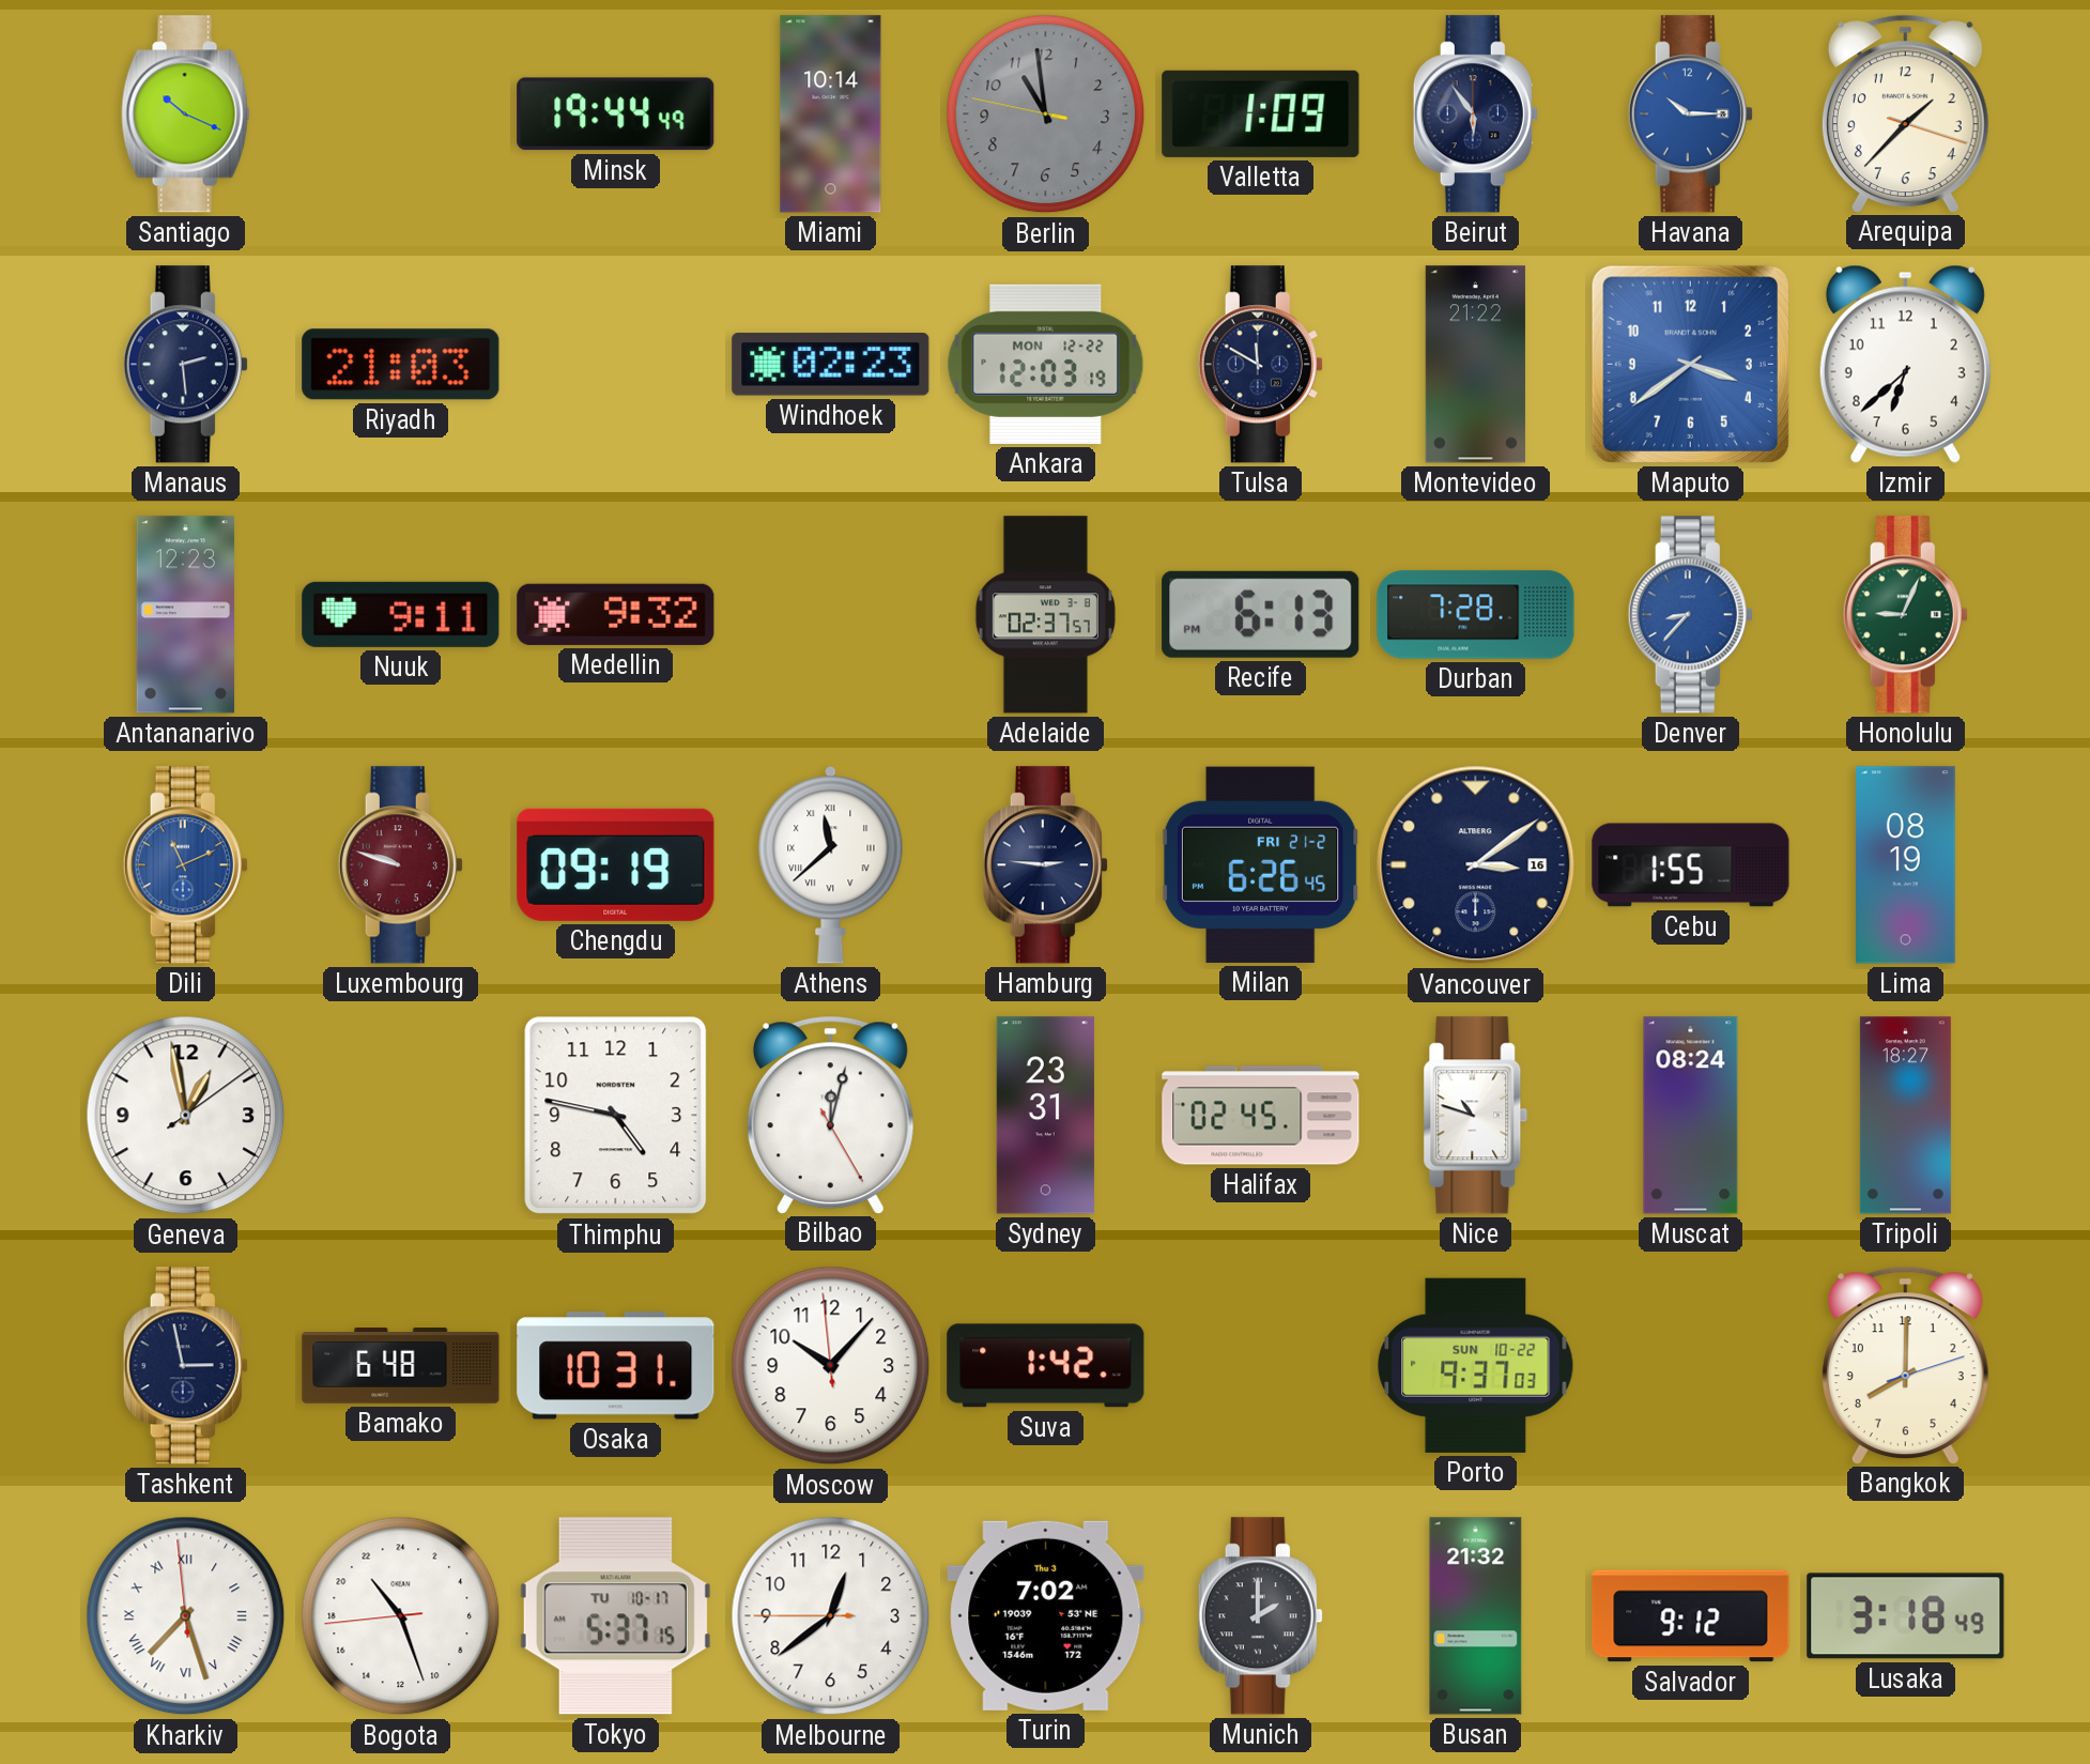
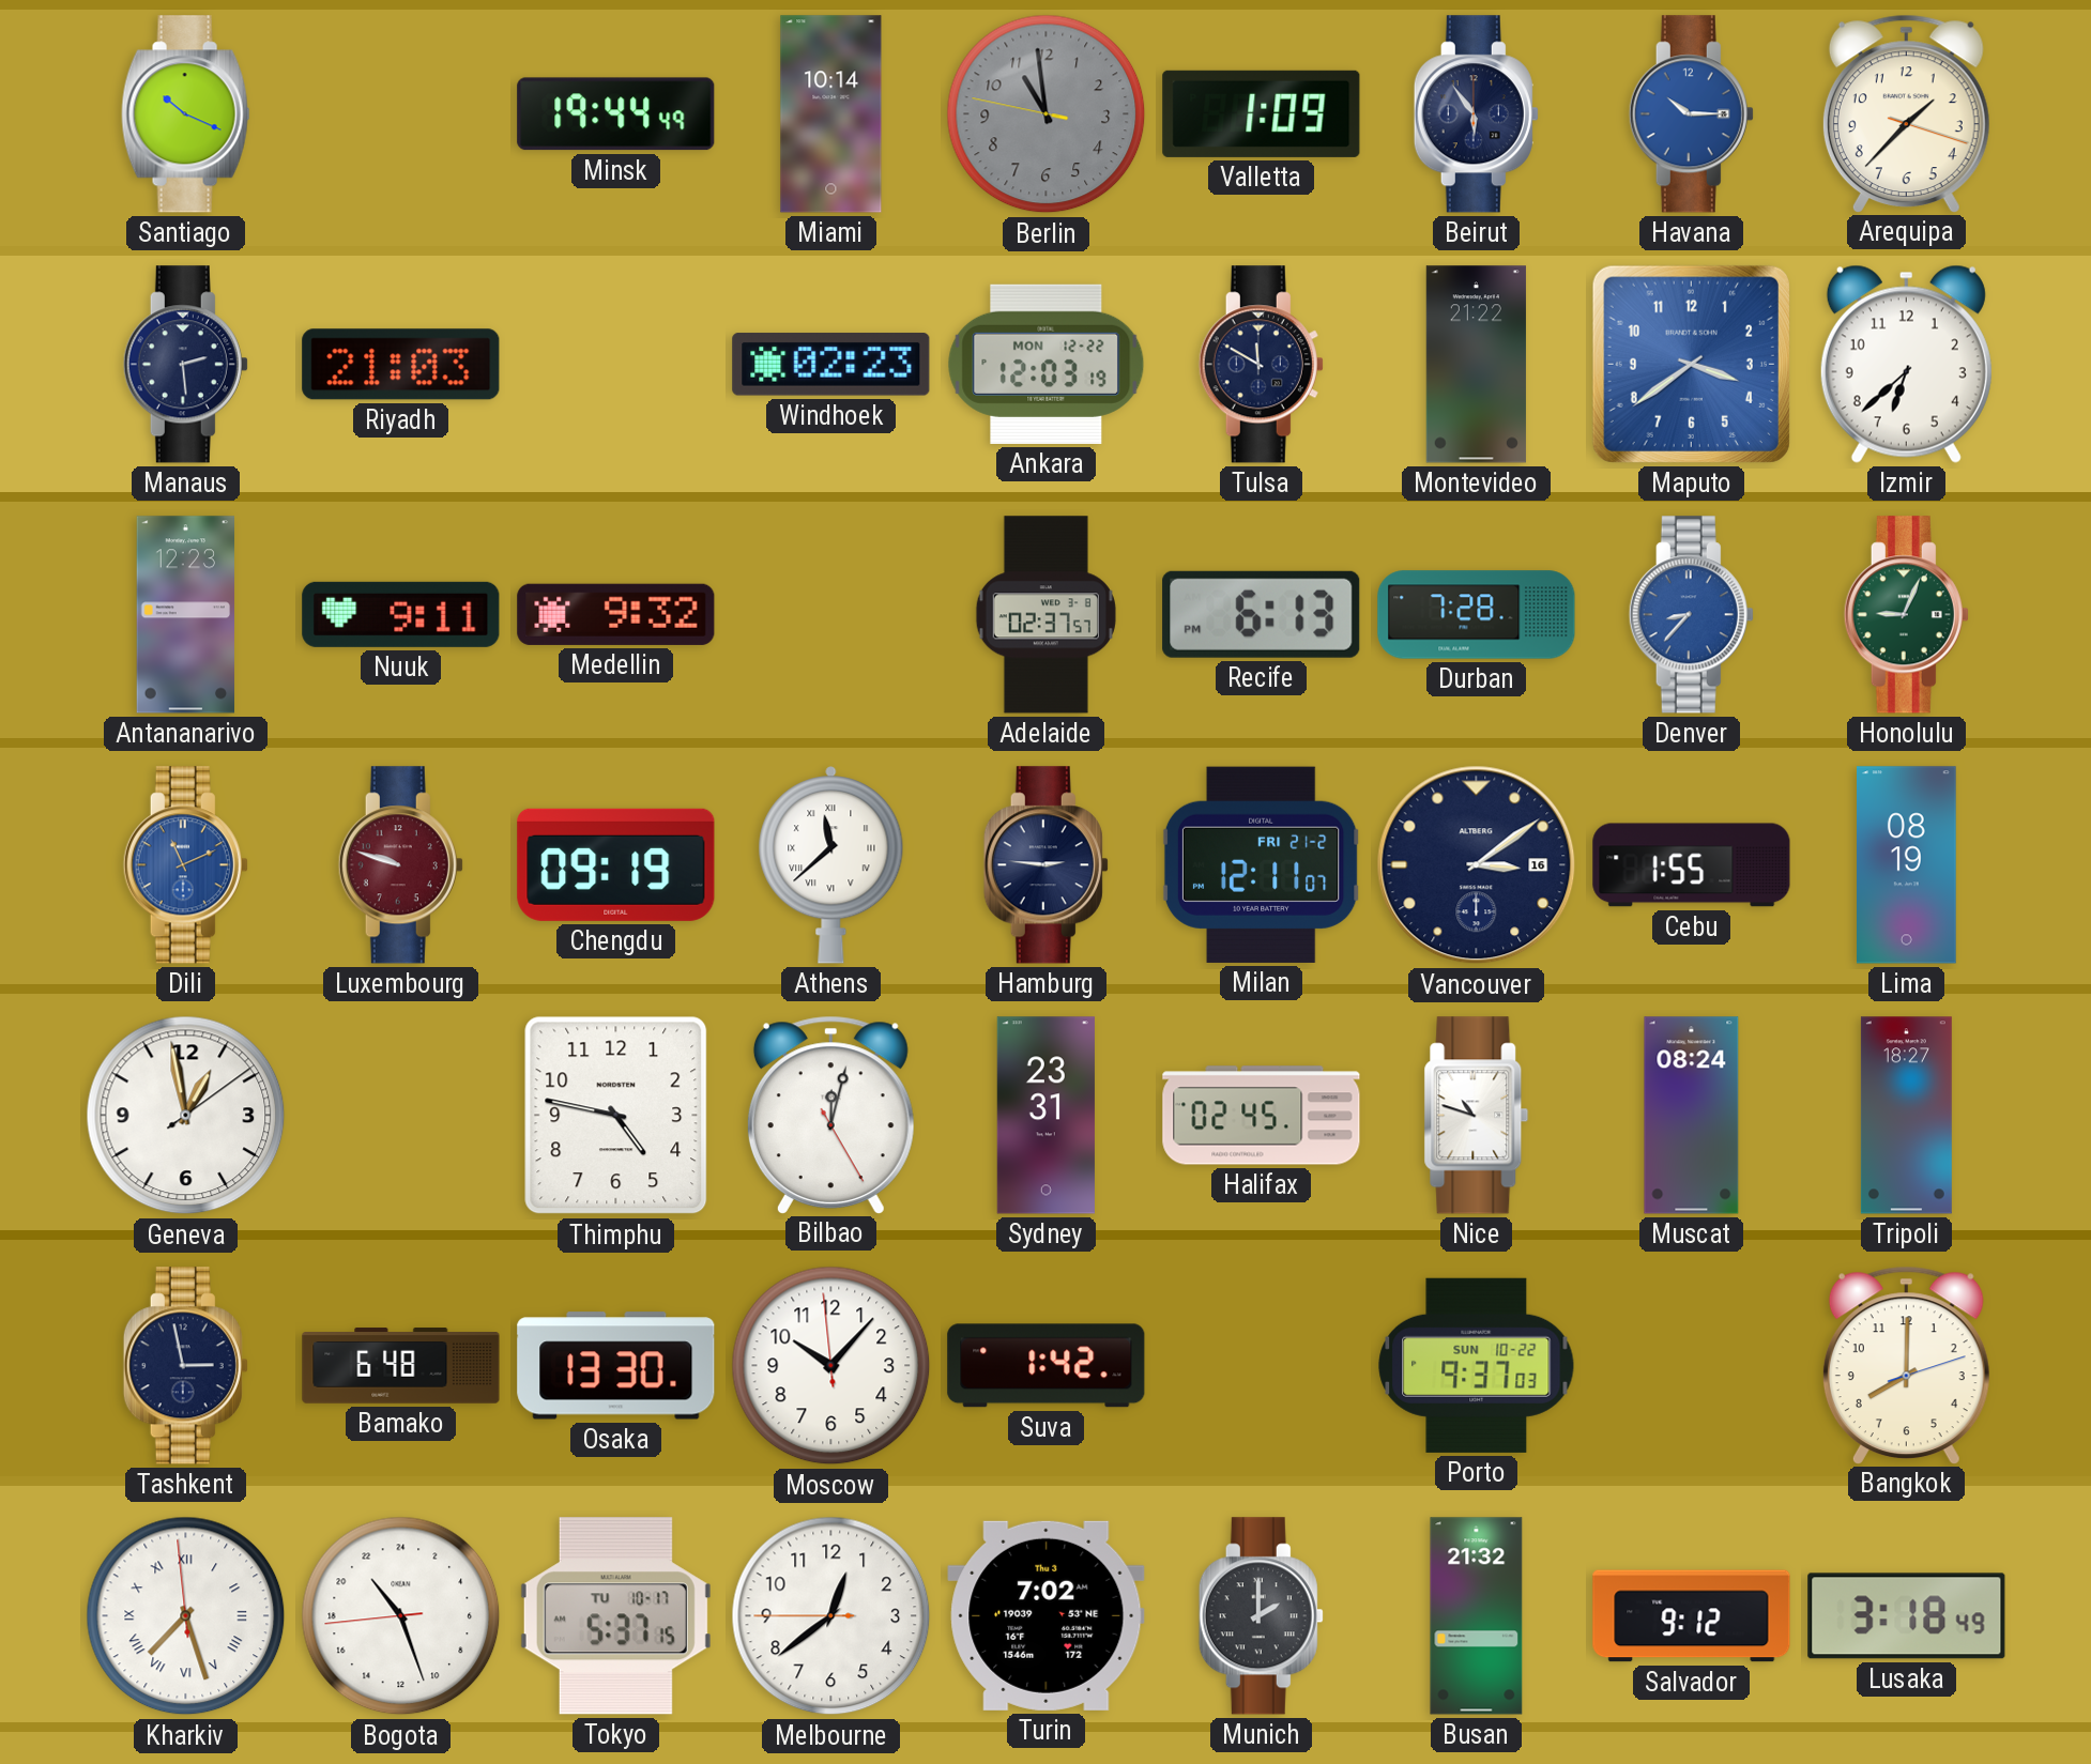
Milan: 6:26 -> 12:11 (1262, 864)
Osaka: 10:31 -> 13:30 (616, 1366)
